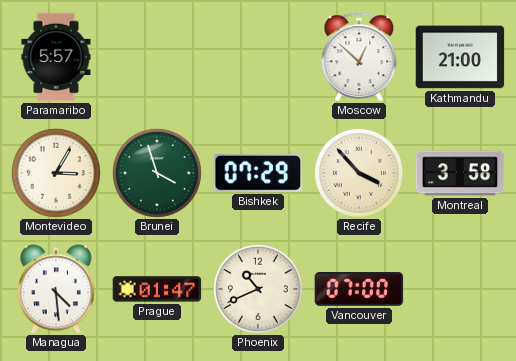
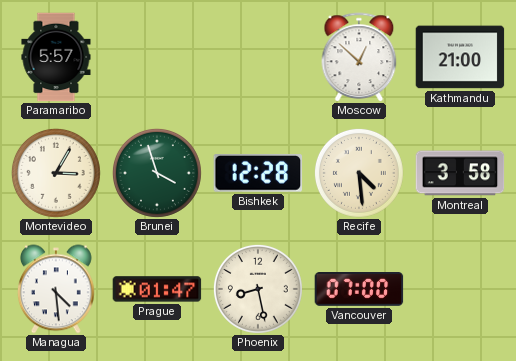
Bishkek: 07:29 -> 12:28 (258, 174)
Recife: 3:53 -> 4:29 (359, 173)
Phoenix: 10:41 -> 8:28 (258, 289)
